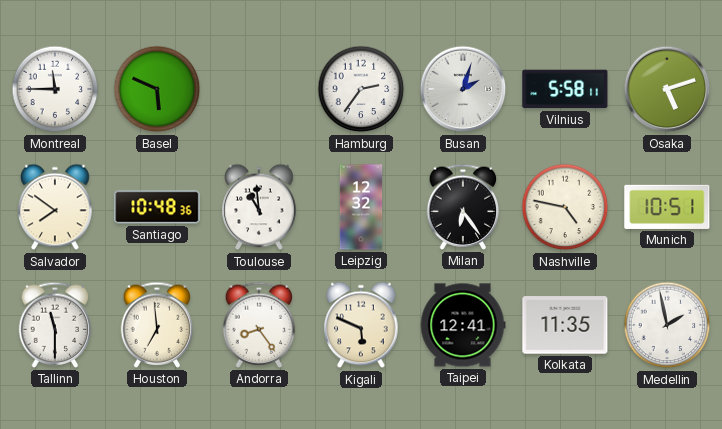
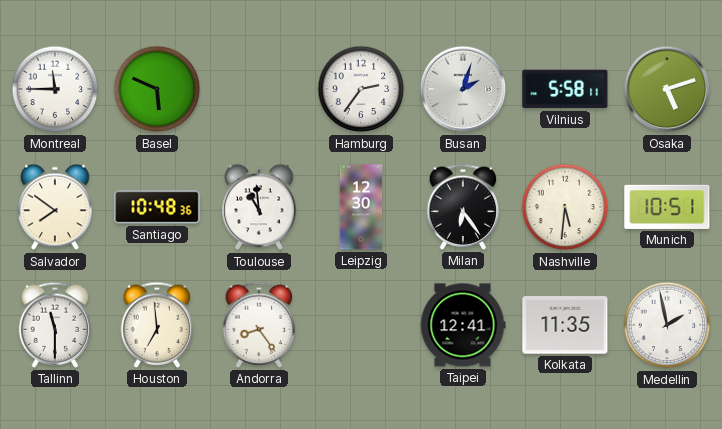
Leipzig: 12:32 -> 12:30 (361, 207)
Nashville: 4:47 -> 5:31 (565, 207)
Kigali: 5:49 -> none (361, 325)
